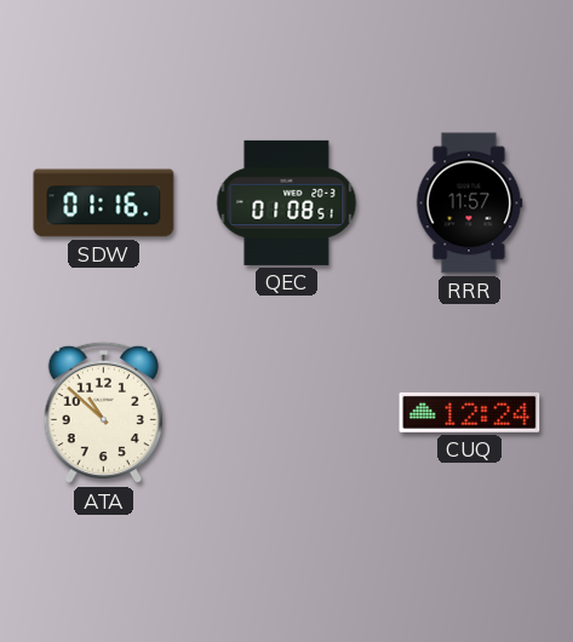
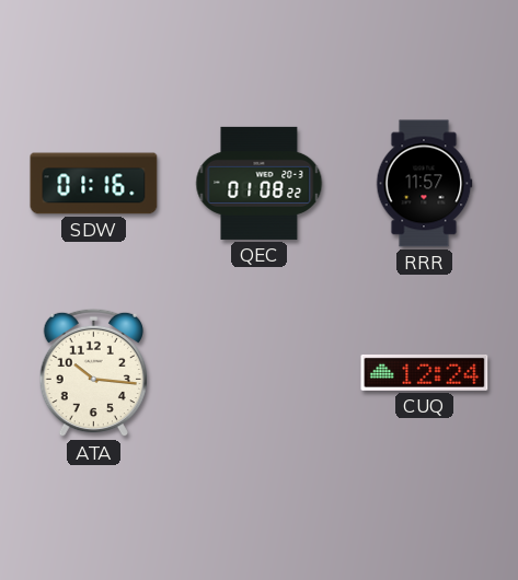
QEC: 01:08:51 -> 01:08:22 (260, 183)
ATA: 10:52 -> 10:16 (93, 373)
